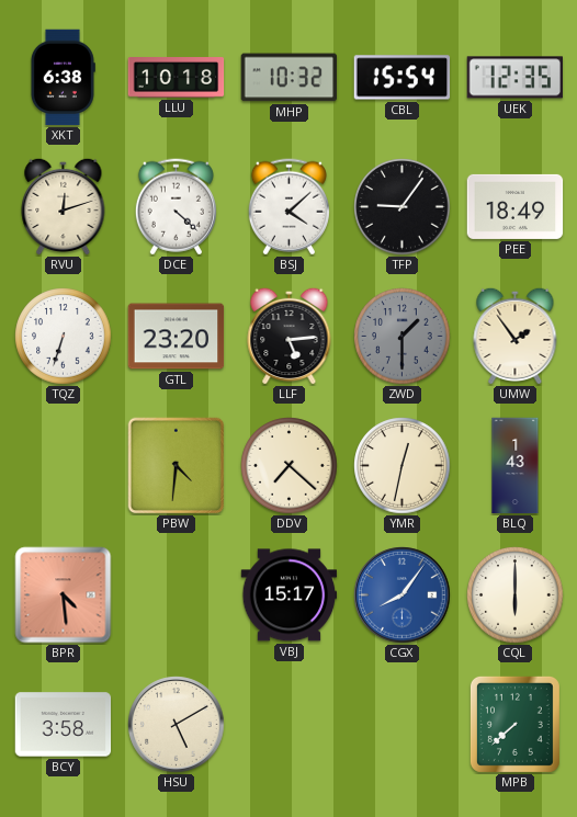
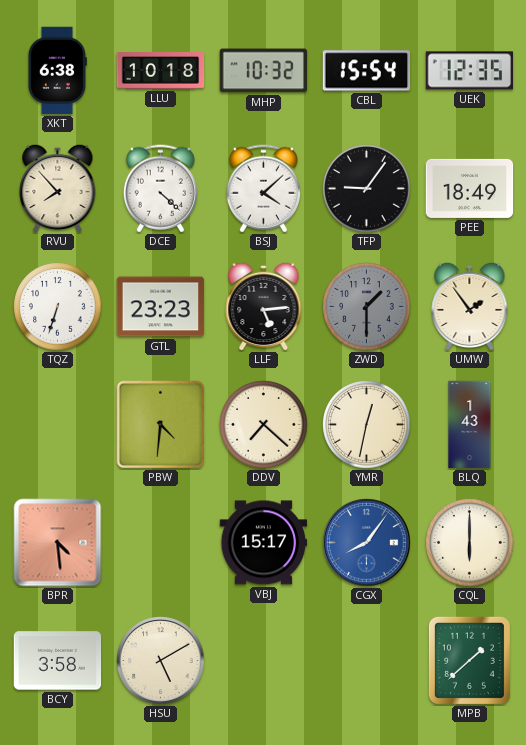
RVU: 12:12 -> 7:53 (58, 188)
GTL: 23:20 -> 23:23 (161, 307)
MPB: 7:38 -> 1:38 (469, 660)
